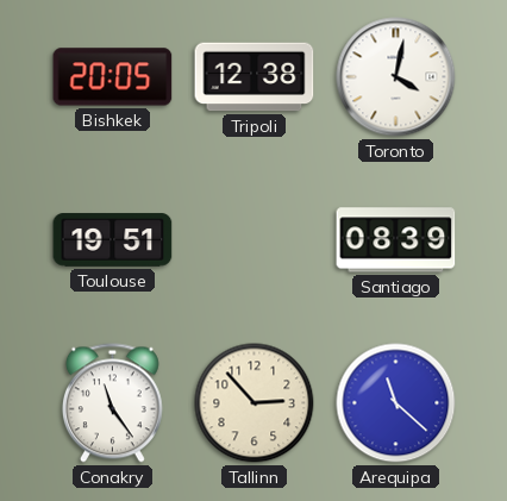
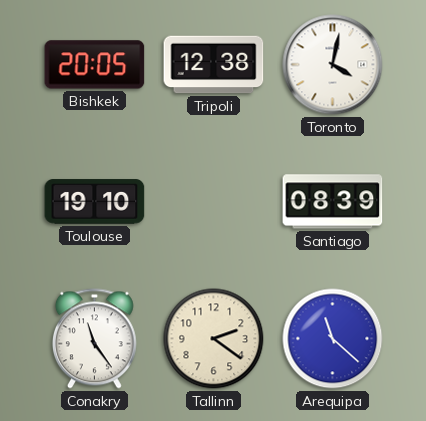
Toulouse: 19:51 -> 19:10 (95, 202)
Tallinn: 2:53 -> 2:21 (214, 339)
